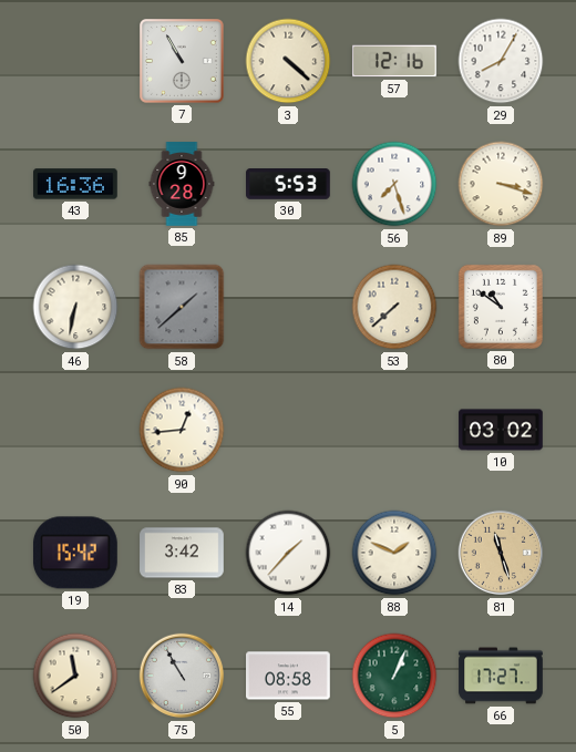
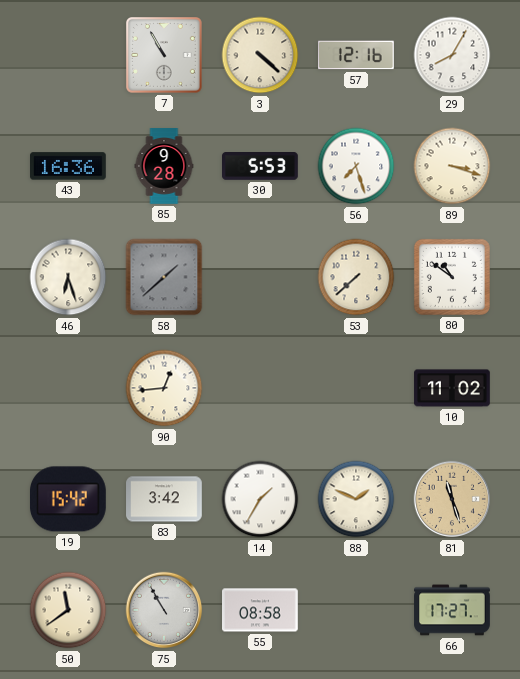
46: 6:32 -> 6:27 (68, 277)
10: 03:02 -> 11:02 (452, 388)
14: 1:37 -> 1:35 (260, 499)
5: 1:04 -> none (394, 676)
